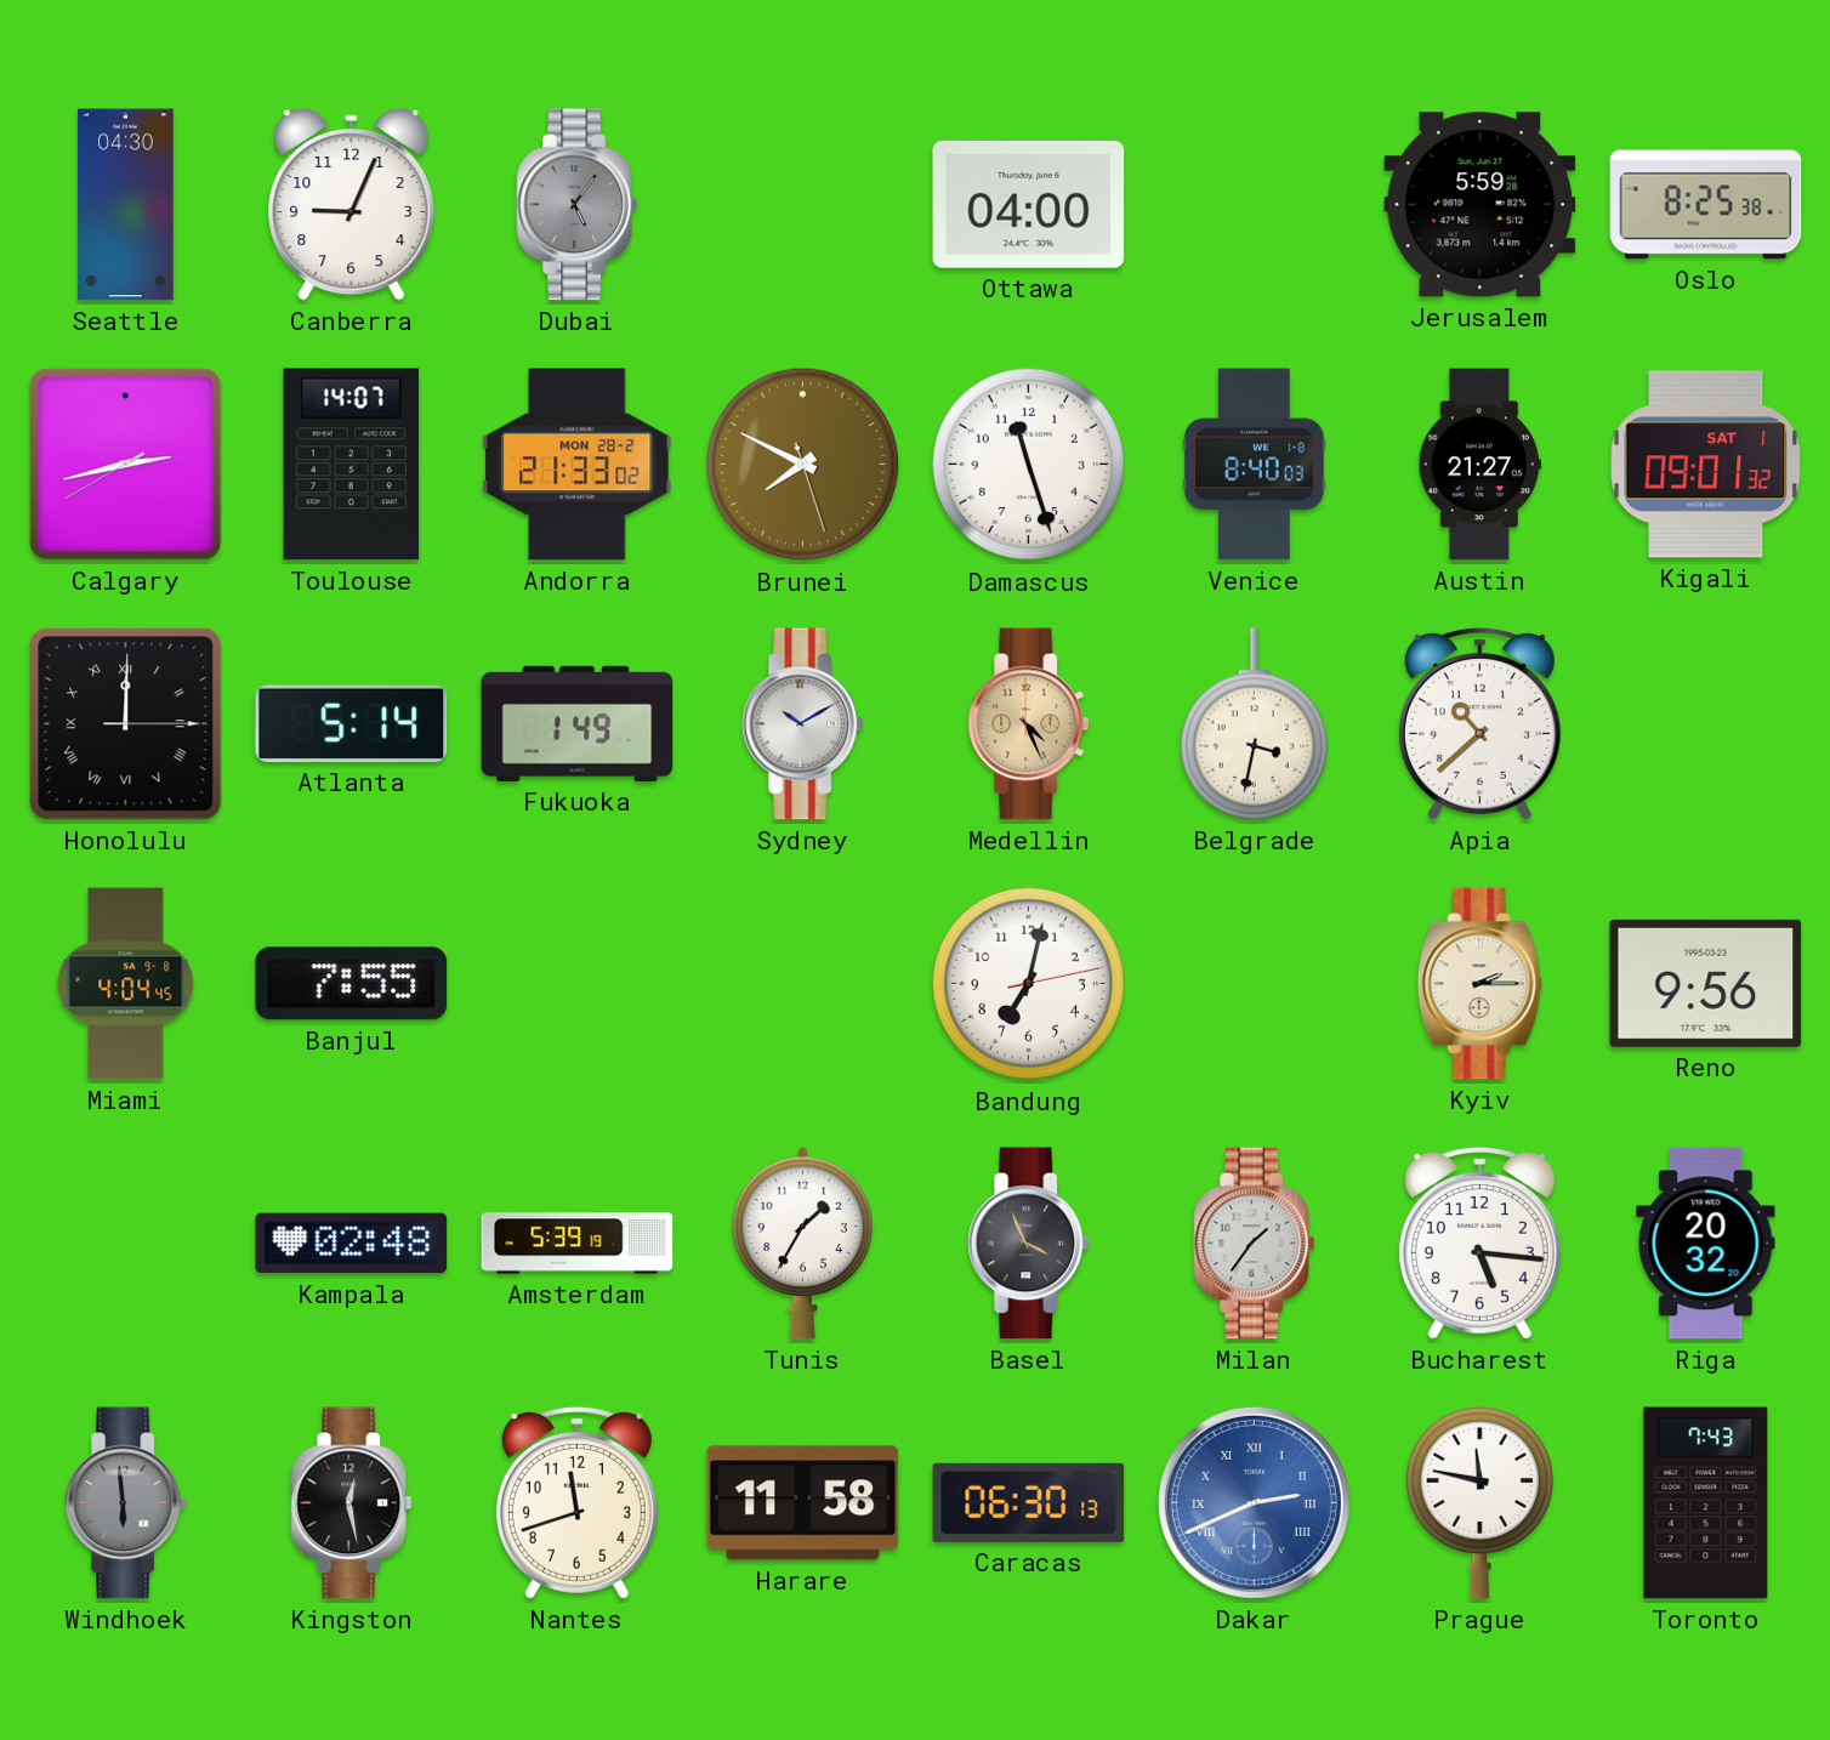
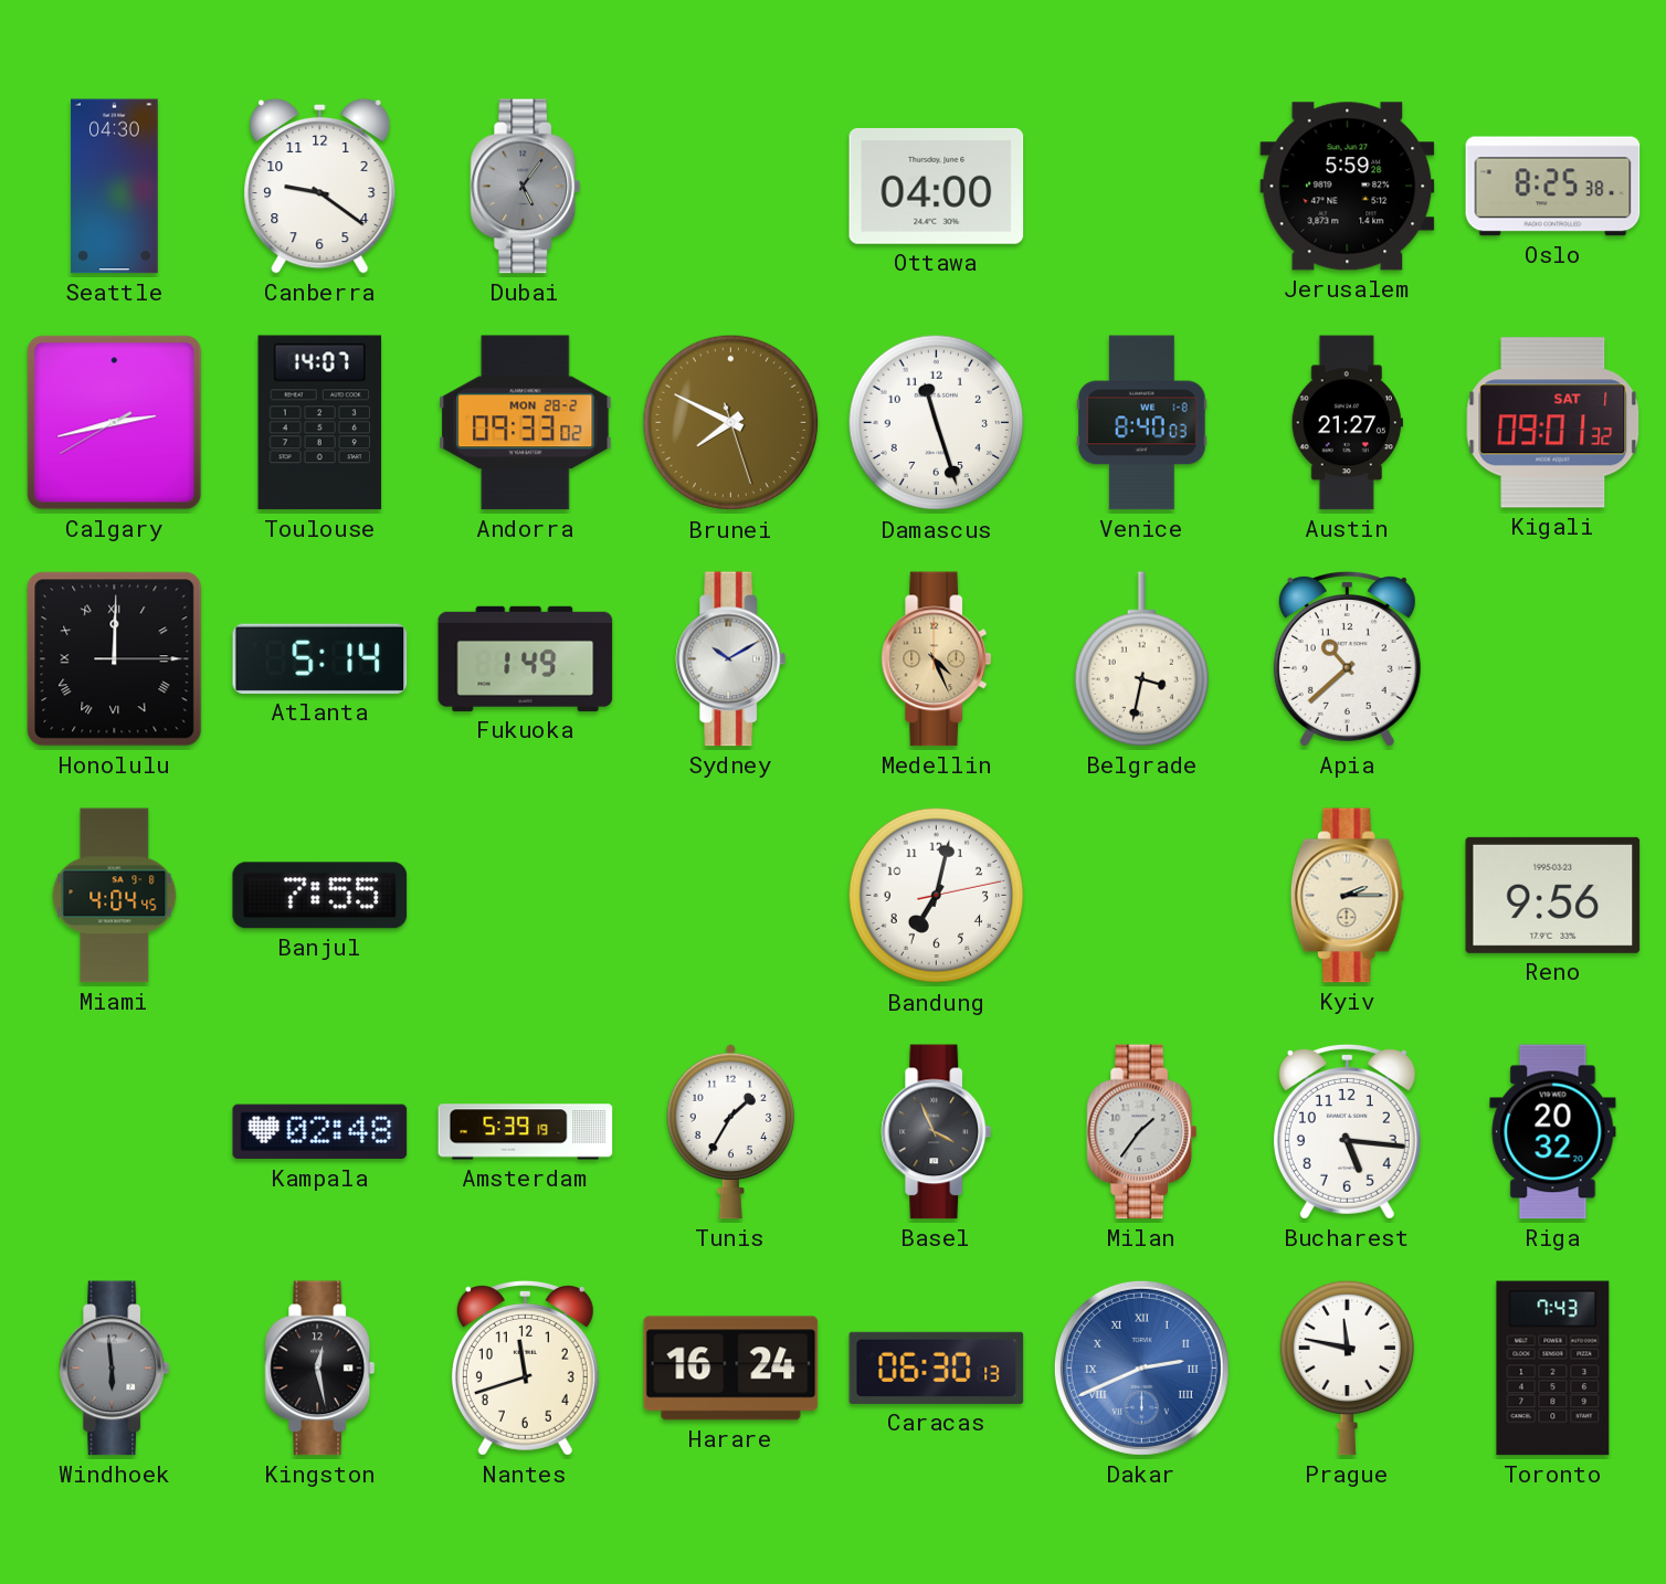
Canberra: 9:04 -> 9:21 (320, 186)
Andorra: 21:33 -> 09:33 (526, 423)
Harare: 11:58 -> 16:24 (731, 1369)
